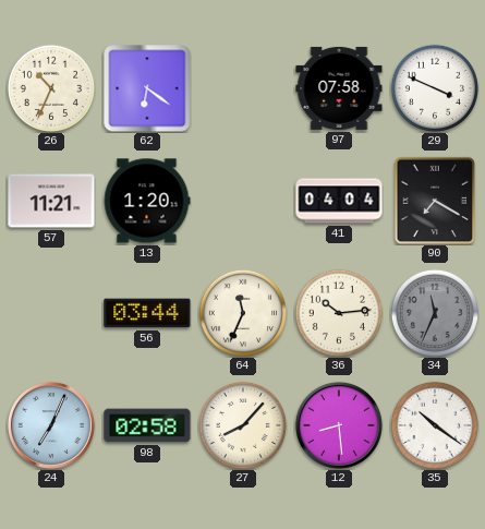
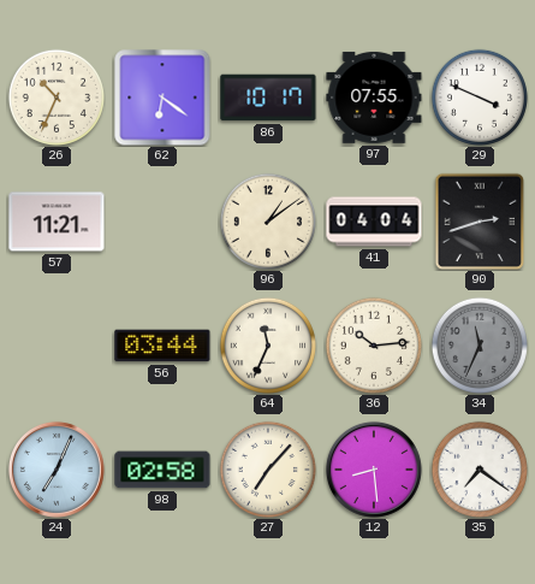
86: none -> 10:17 (268, 98)
97: 07:58 -> 07:55 (374, 98)
13: 1:20 -> none (147, 201)
96: none -> 1:09 (268, 222)
90: 7:20 -> 2:42 (480, 222)
27: 8:07 -> 7:07 (268, 470)
35: 10:21 -> 7:21 (480, 470)
